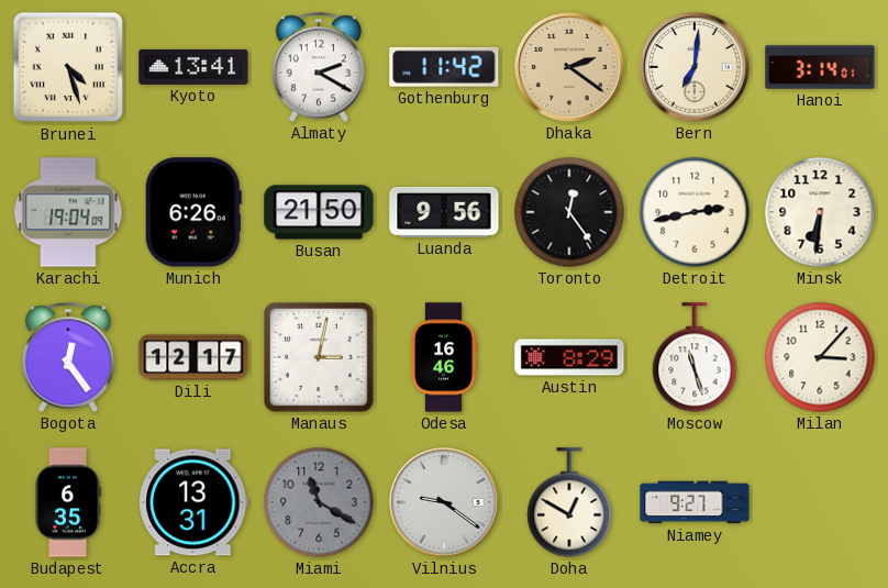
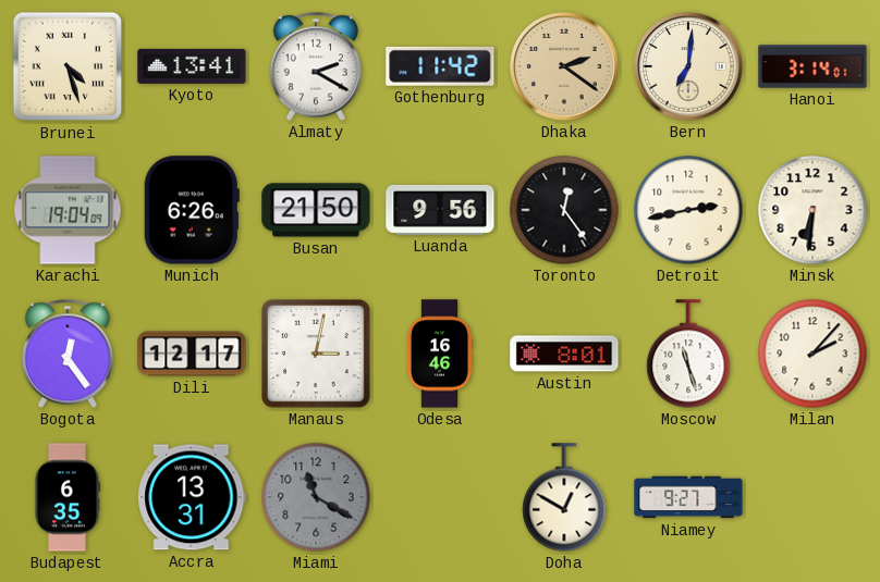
Austin: 8:29 -> 8:01 (564, 354)
Milan: 3:07 -> 2:07 (812, 354)
Vilnius: 9:21 -> none (444, 502)
